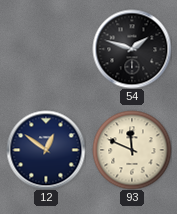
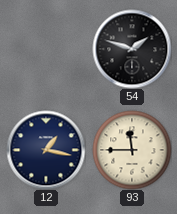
12: 12:51 -> 1:17 (46, 150)
93: 11:49 -> 11:45 (132, 150)
